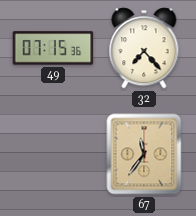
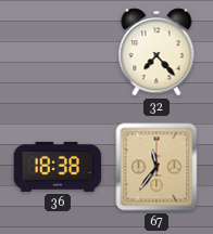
49: 07:15 -> none (53, 48)
36: none -> 18:38 (58, 167)
